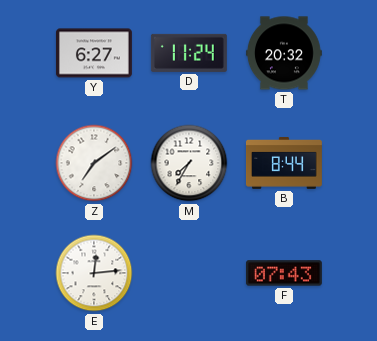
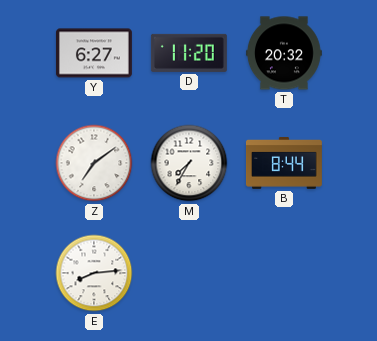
D: 11:24 -> 11:20 (189, 53)
E: 12:14 -> 8:14 (94, 273)
F: 07:43 -> none (284, 273)
